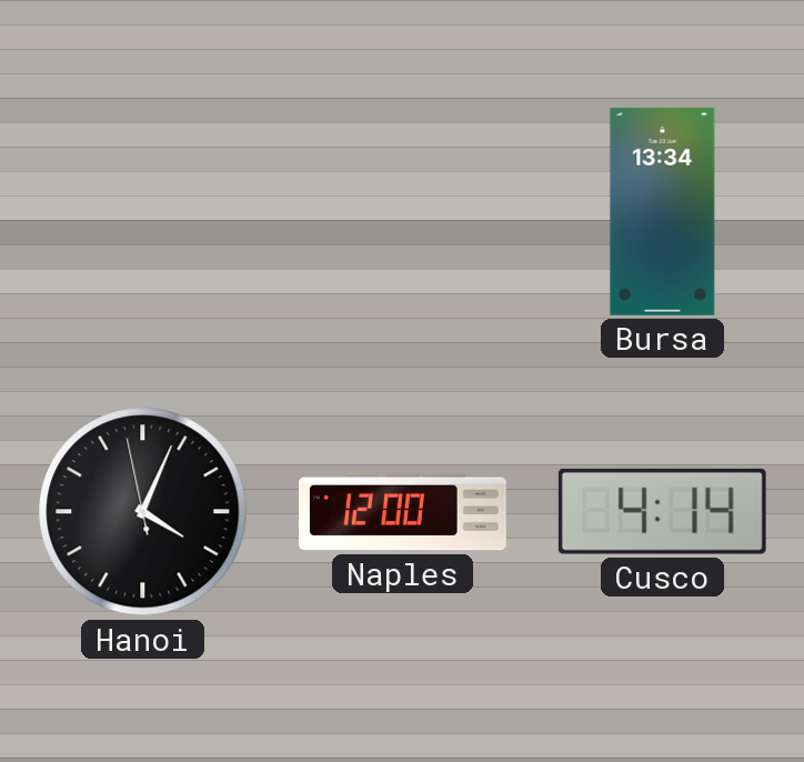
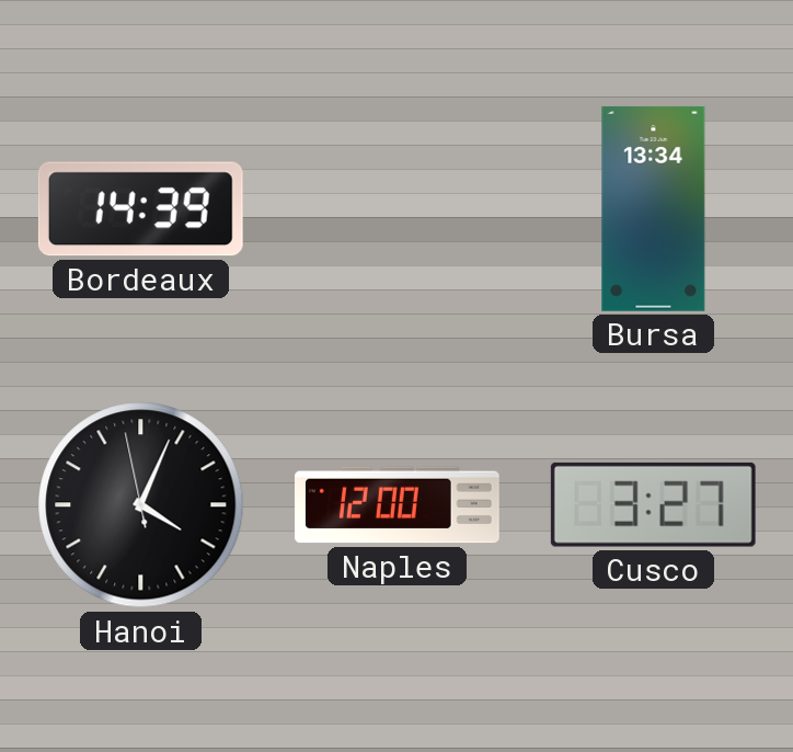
Bordeaux: none -> 14:39 (140, 209)
Cusco: 4:14 -> 3:27 (653, 504)
